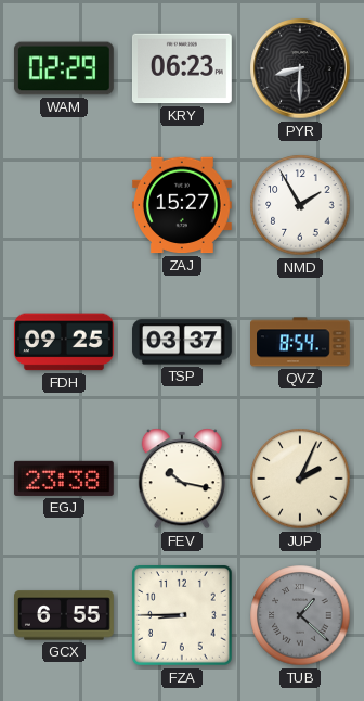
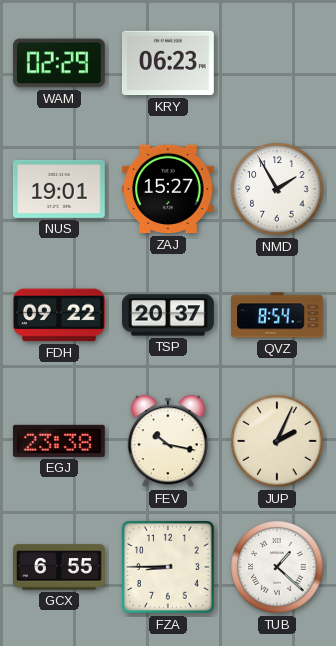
PYR: 8:30 -> none (300, 68)
NUS: none -> 19:01 (59, 189)
FDH: 09:25 -> 09:22 (59, 315)
TSP: 03:37 -> 20:37 (169, 315)
TUB dial: grey -> white (277, 567)
